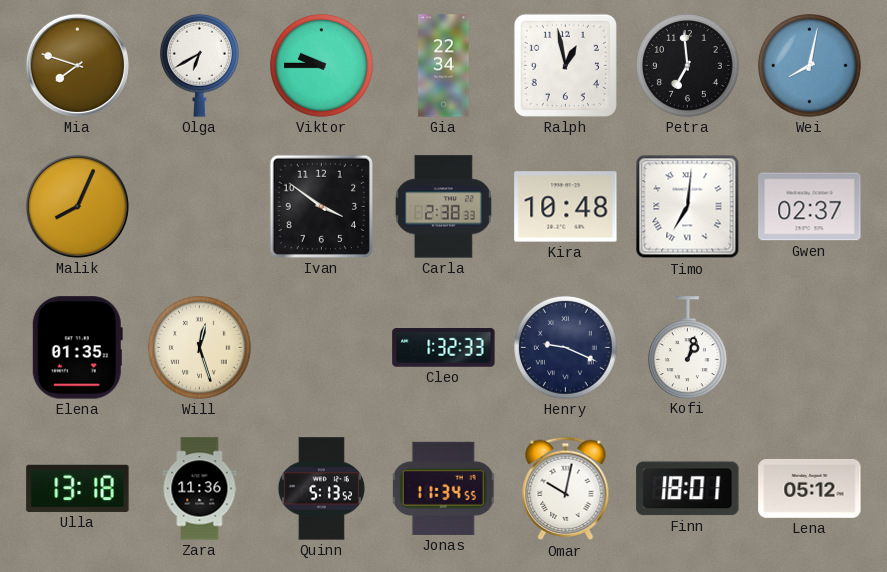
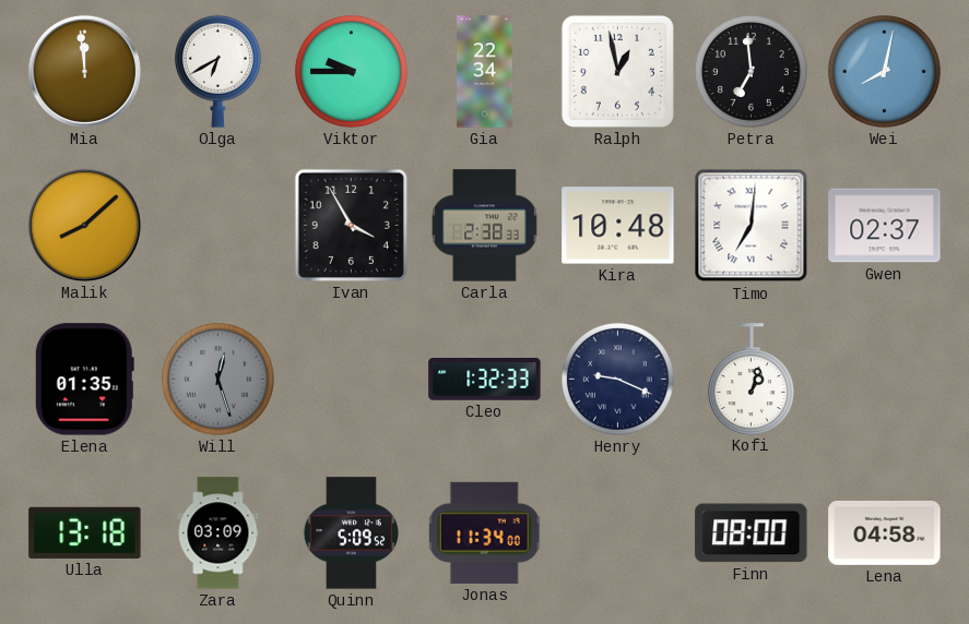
Mia: 7:48 -> 11:59 (84, 71)
Malik: 8:04 -> 8:08 (84, 225)
Ivan: 3:51 -> 3:55 (351, 225)
Will dial: cream -> grey (217, 379)
Zara: 11:36 -> 03:09 (218, 533)
Quinn: 5:13 -> 5:09 (351, 533)
Jonas: 11:34:55 -> 11:34:00 (484, 532)
Omar: 10:02 -> none (566, 489)
Finn: 18:01 -> 08:00 (752, 533)
Lena: 05:12 -> 04:58 (885, 532)
